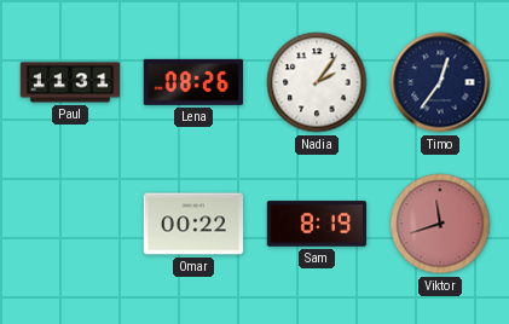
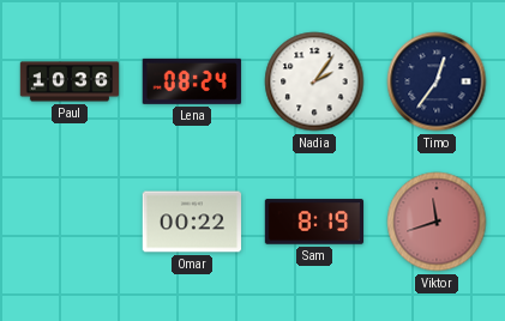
Paul: 11:31 -> 10:36 (70, 81)
Lena: 08:26 -> 08:24 (192, 81)
